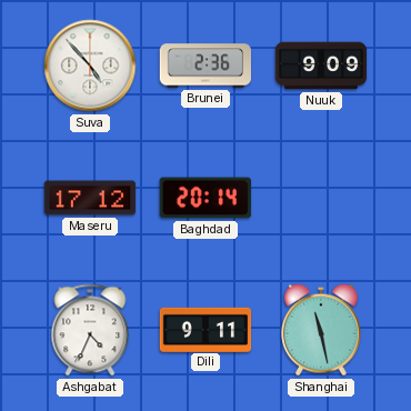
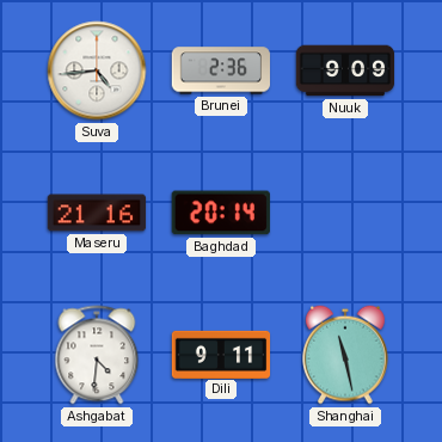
Suva: 4:53 -> 4:44 (97, 70)
Maseru: 17:12 -> 21:16 (97, 213)
Ashgabat: 4:34 -> 4:31 (97, 355)
